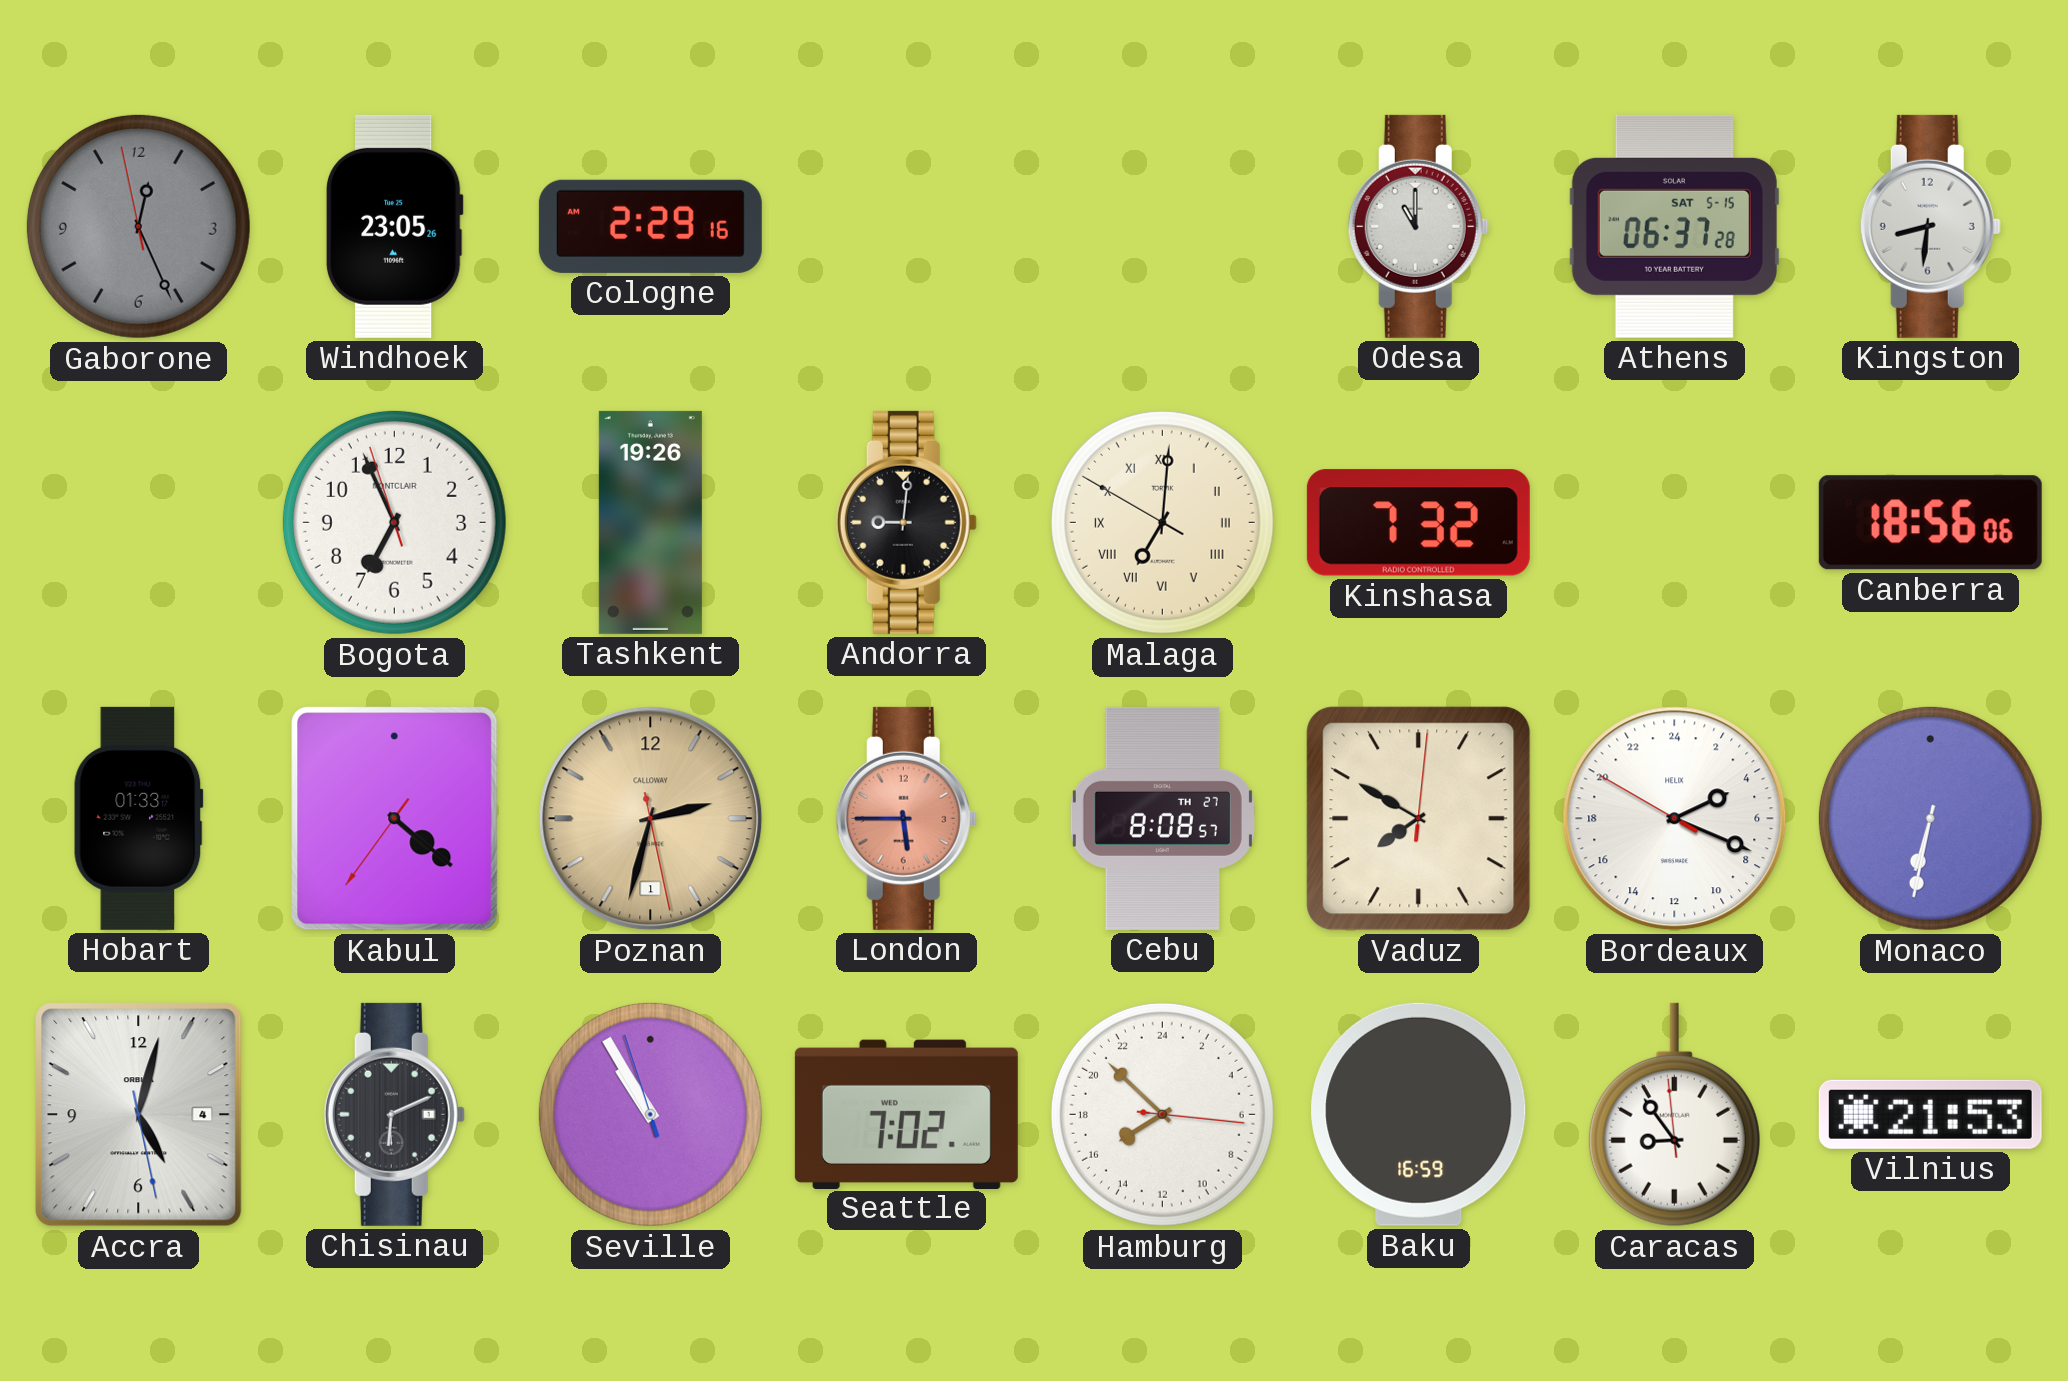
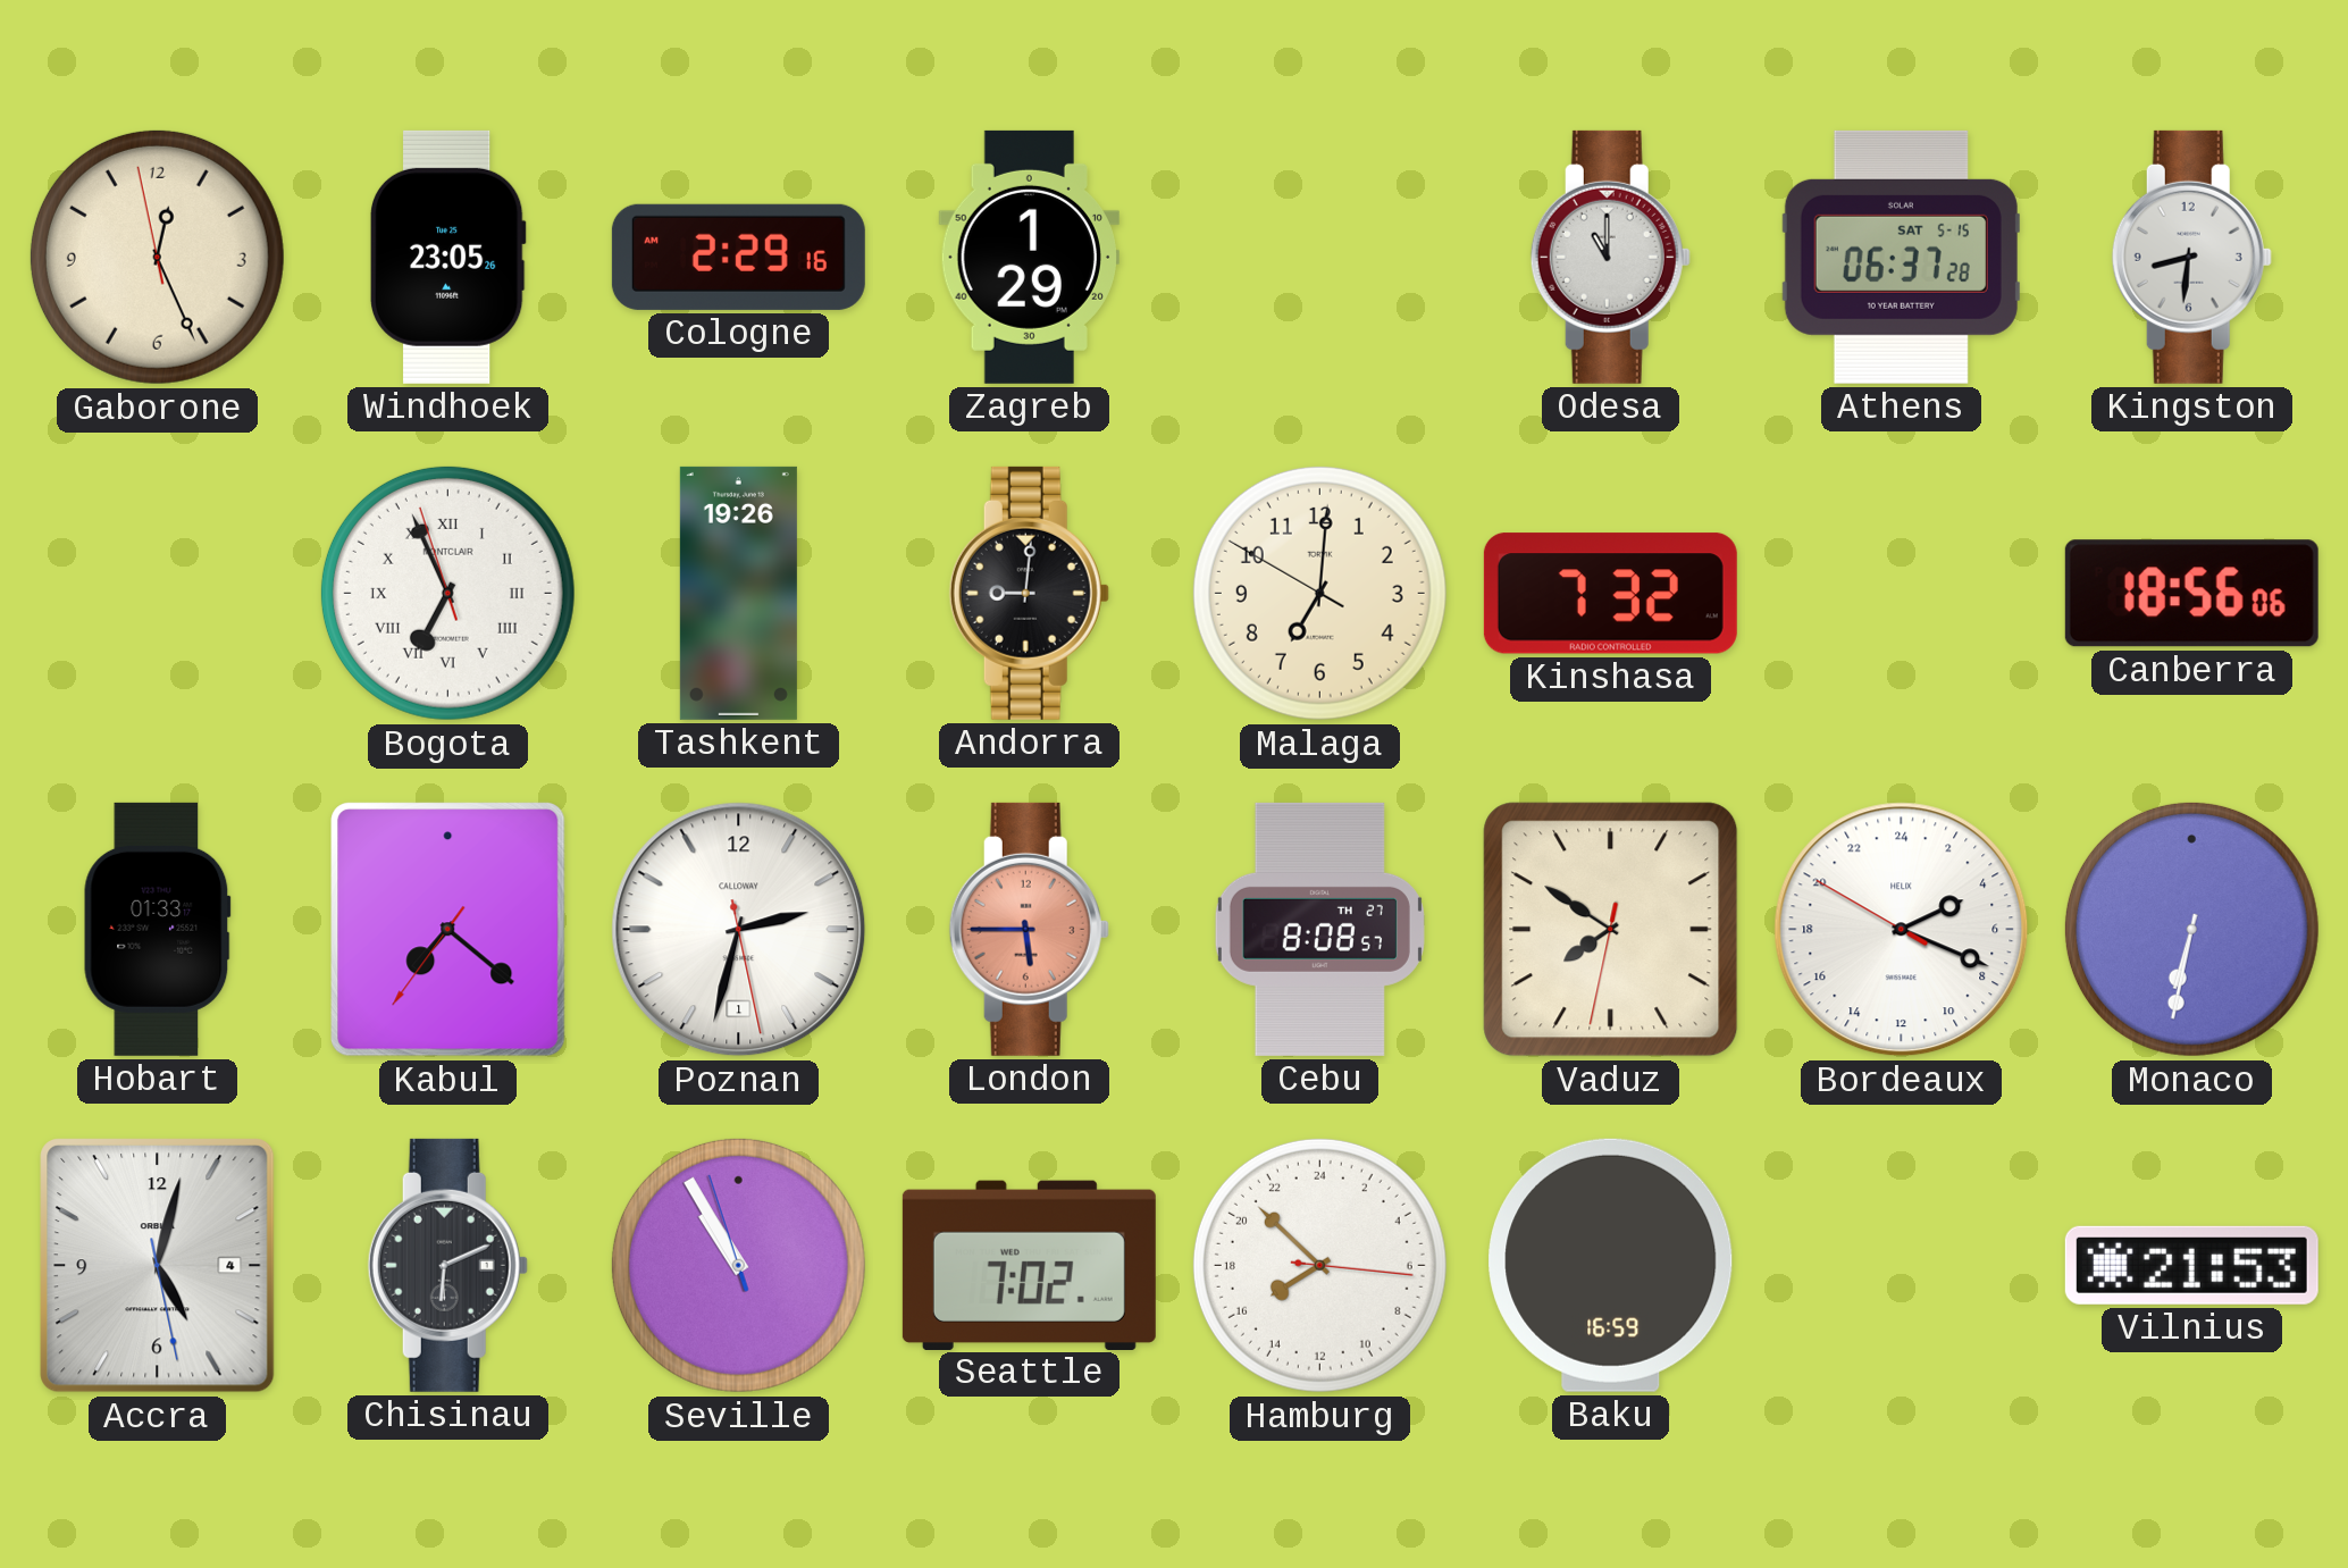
Gaborone dial: grey -> cream (157, 257)
Zagreb: none -> 1:29 (1029, 257)
Bogota numerals: Arabic -> Roman (447, 593)
Malaga numerals: Roman -> Arabic (1319, 593)
Kabul: 4:21 -> 7:21 (448, 930)
Poznan dial: champagne -> white (739, 930)
Vaduz: 7:50:01 -> 7:50:32 (1611, 930)
Caracas: 8:53 -> none (1674, 1115)
